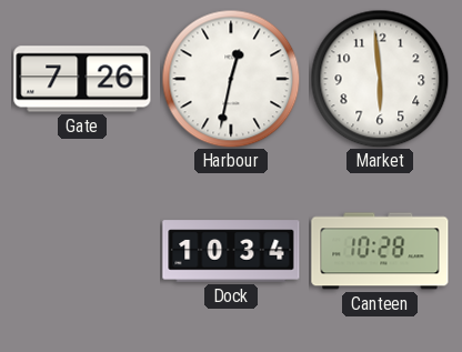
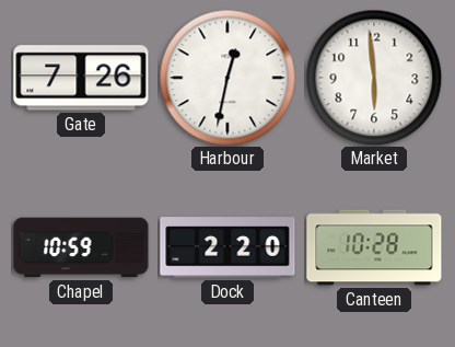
Chapel: none -> 10:59 (81, 247)
Dock: 10:34 -> 2:20 (227, 247)
